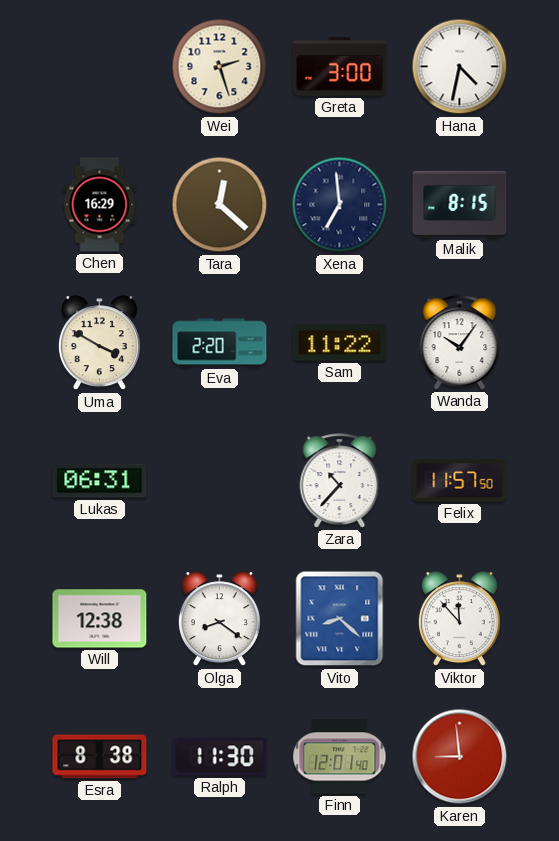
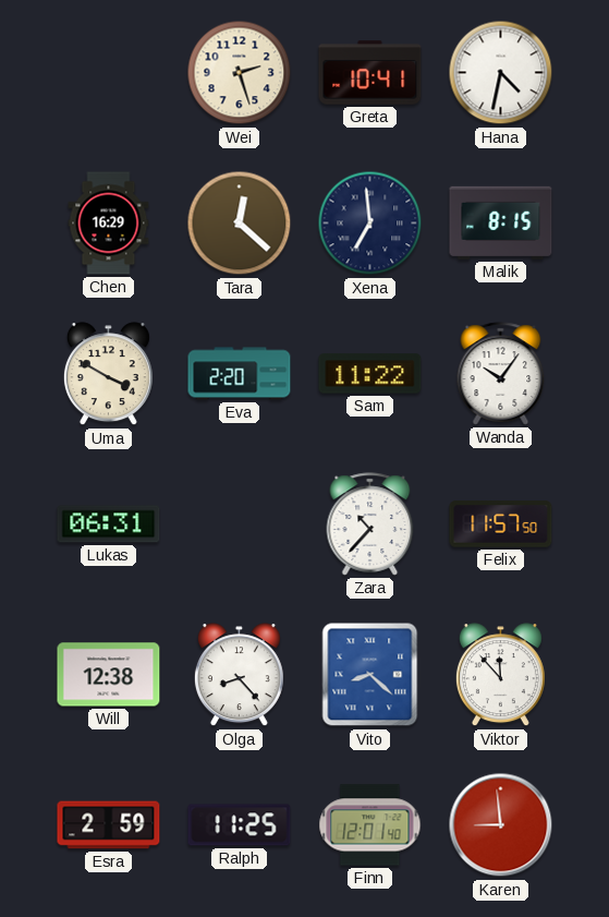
Greta: 3:00 -> 10:41 (370, 73)
Olga: 8:21 -> 8:23 (239, 675)
Esra: 8:38 -> 2:59 (109, 825)
Ralph: 11:30 -> 11:25 (240, 825)
